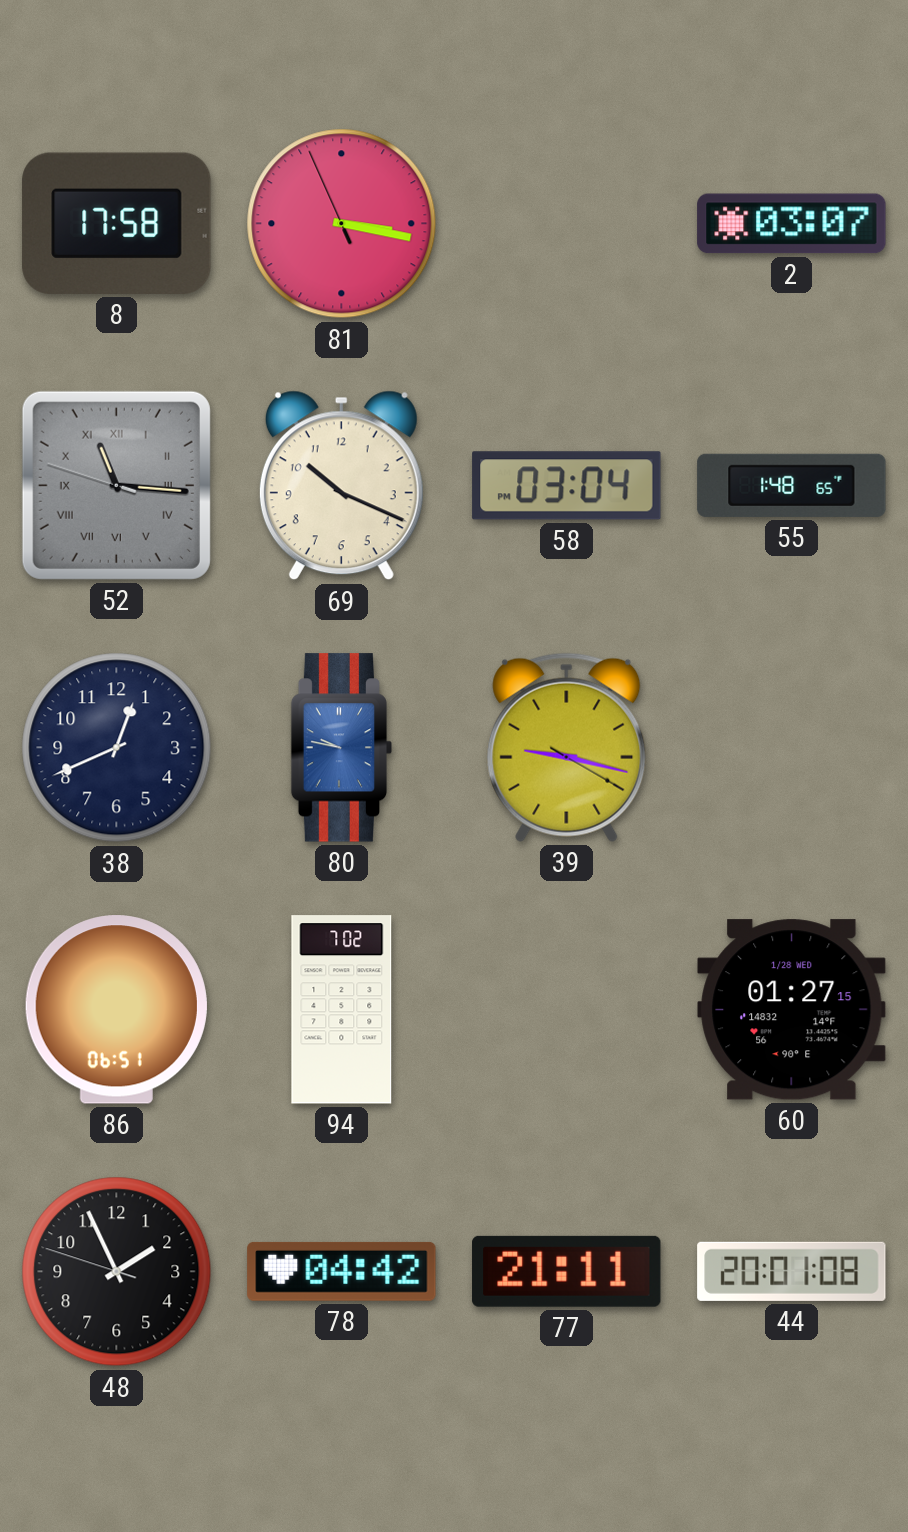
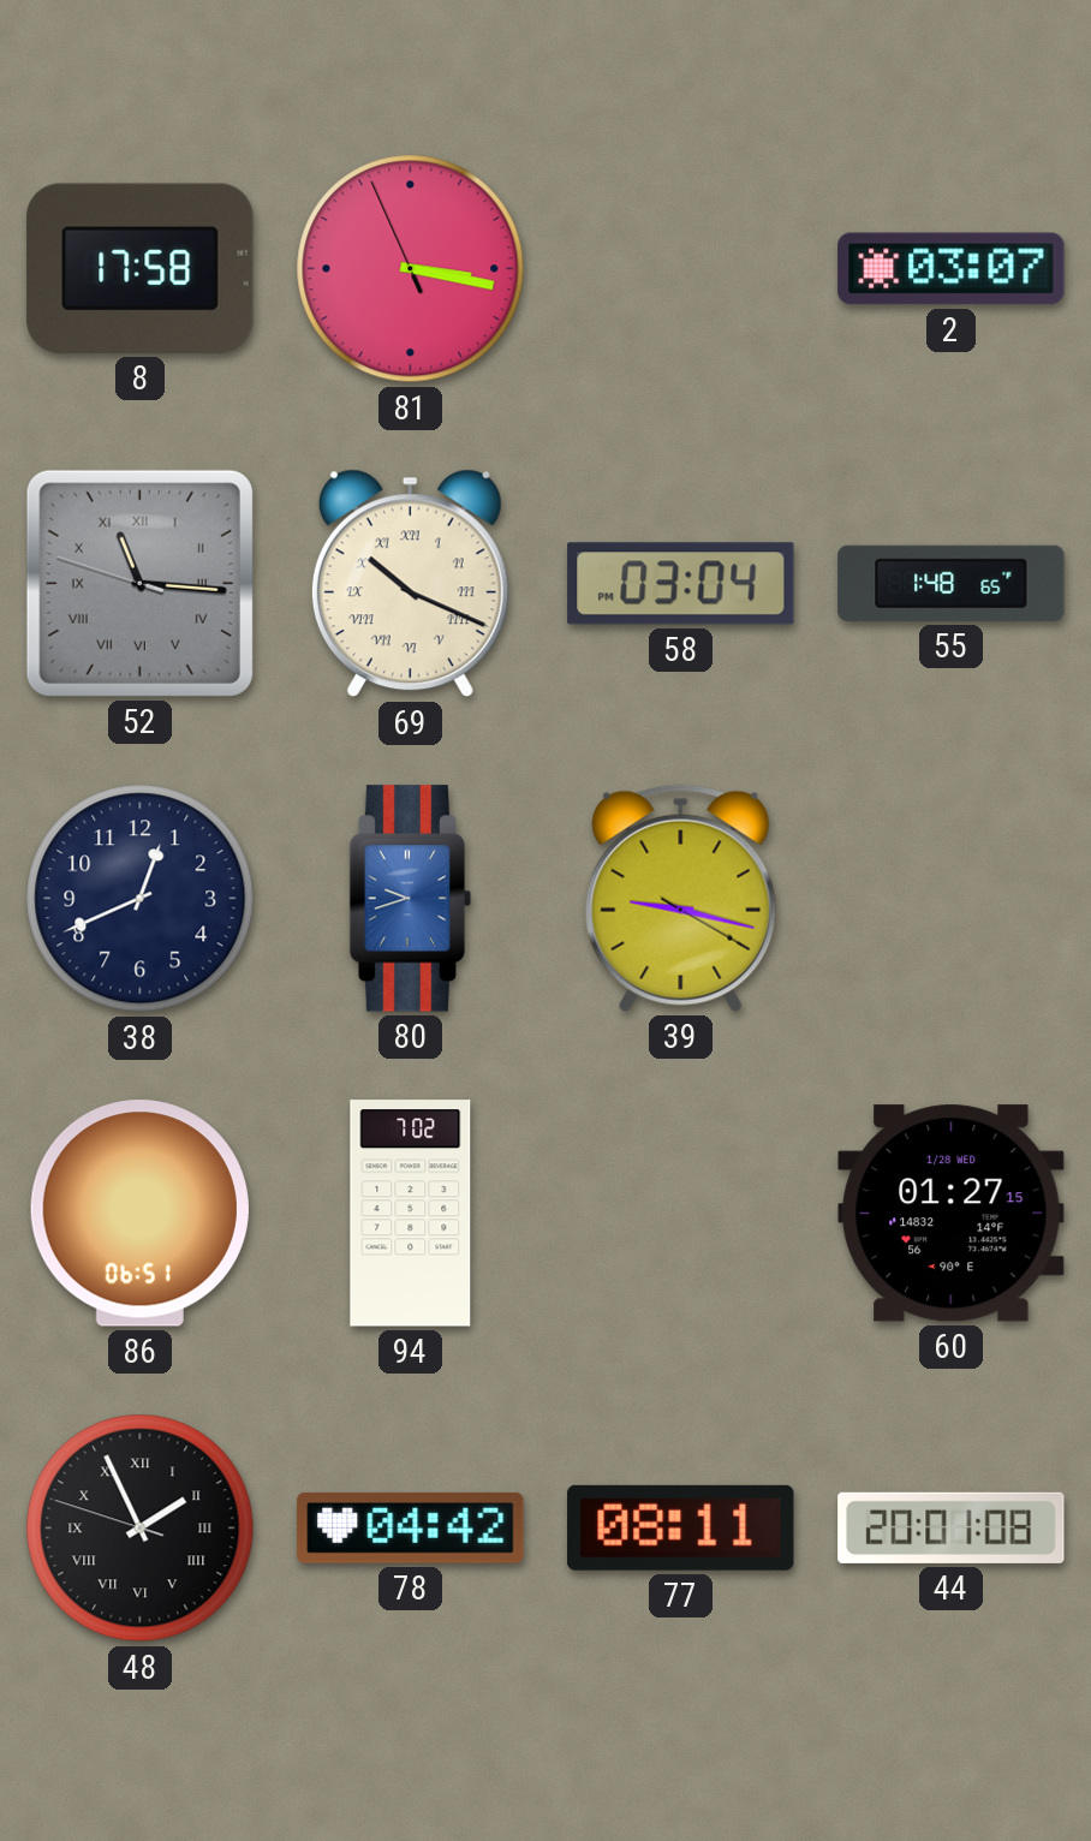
69 numerals: Arabic -> Roman (410, 584)
80: 9:47 -> 9:42 (411, 899)
48 numerals: Arabic -> Roman (141, 1529)
77: 21:11 -> 08:11 (681, 1527)
